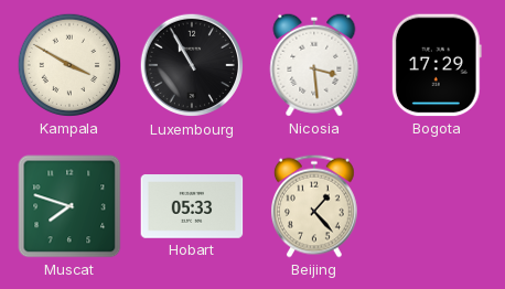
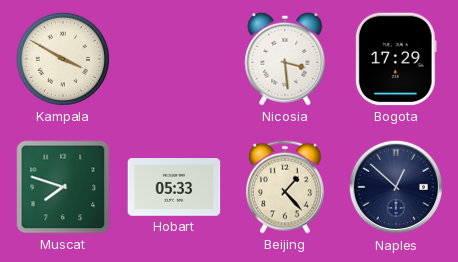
Luxembourg: 10:55 -> none (192, 65)
Naples: none -> 12:52 (396, 187)
